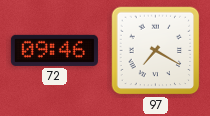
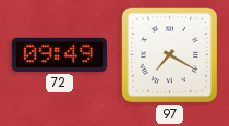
72: 09:46 -> 09:49 (59, 54)
